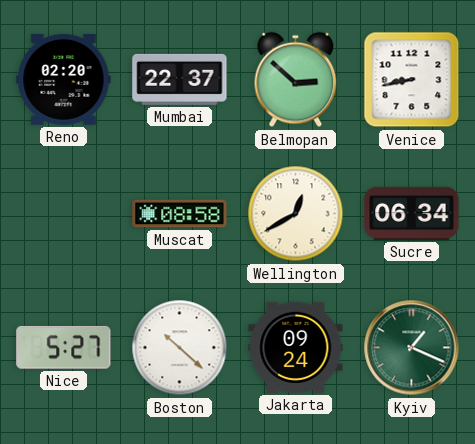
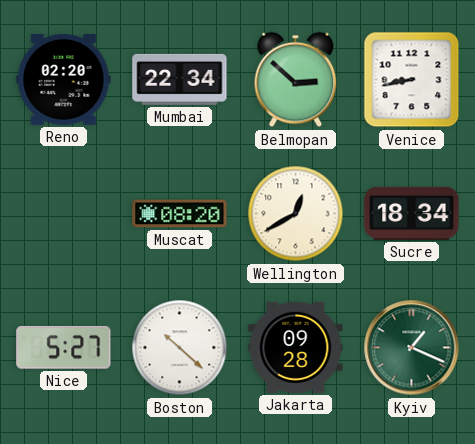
Mumbai: 22:37 -> 22:34 (180, 79)
Muscat: 08:58 -> 08:20 (180, 214)
Sucre: 06:34 -> 18:34 (412, 213)
Jakarta: 09:24 -> 09:28 (296, 347)
